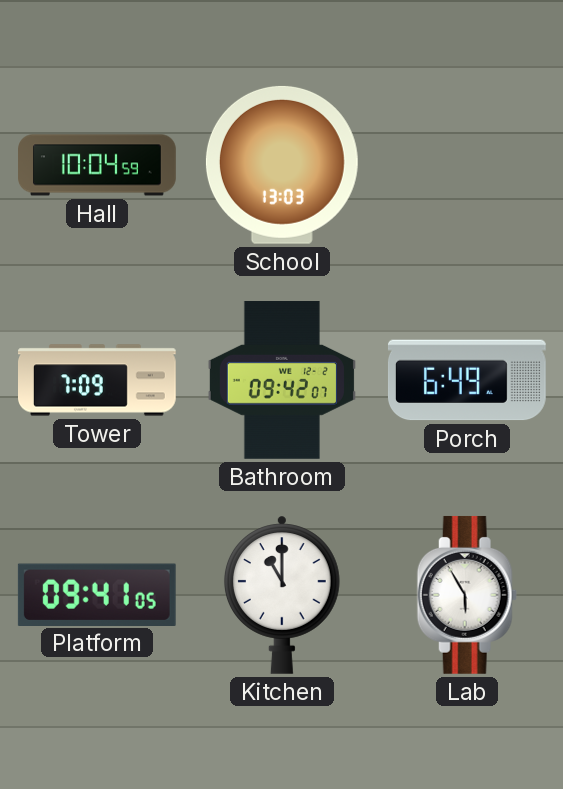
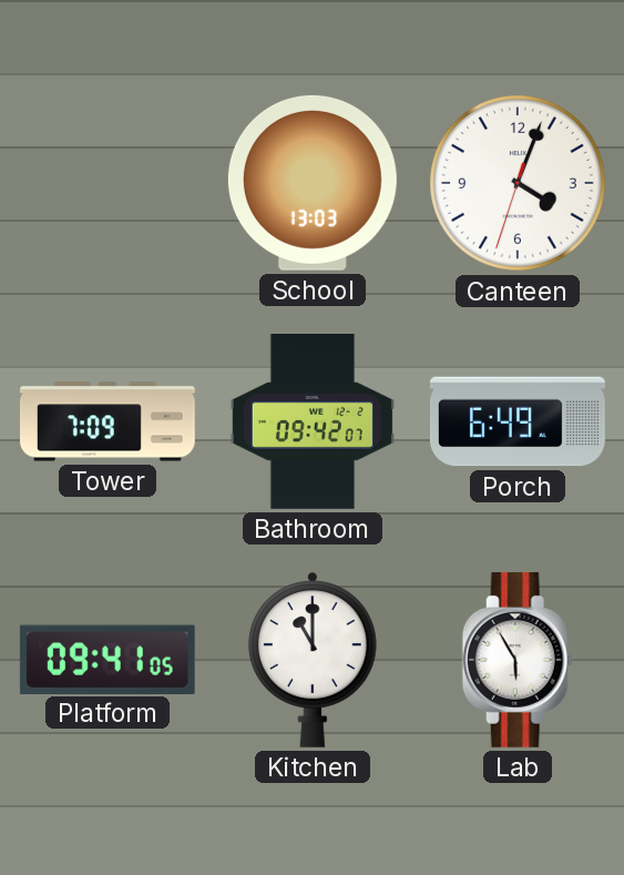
Hall: 10:04 -> none (97, 165)
Canteen: none -> 4:03 (518, 183)
